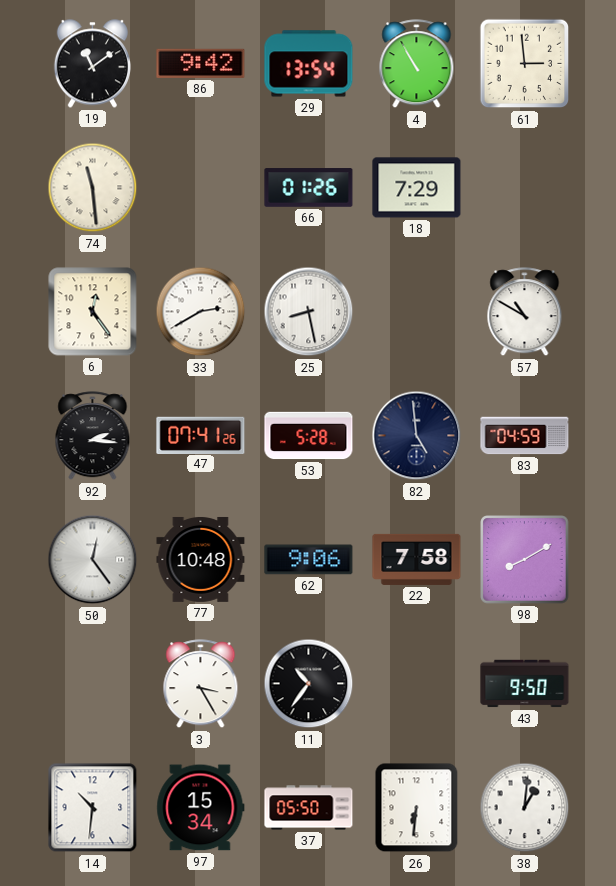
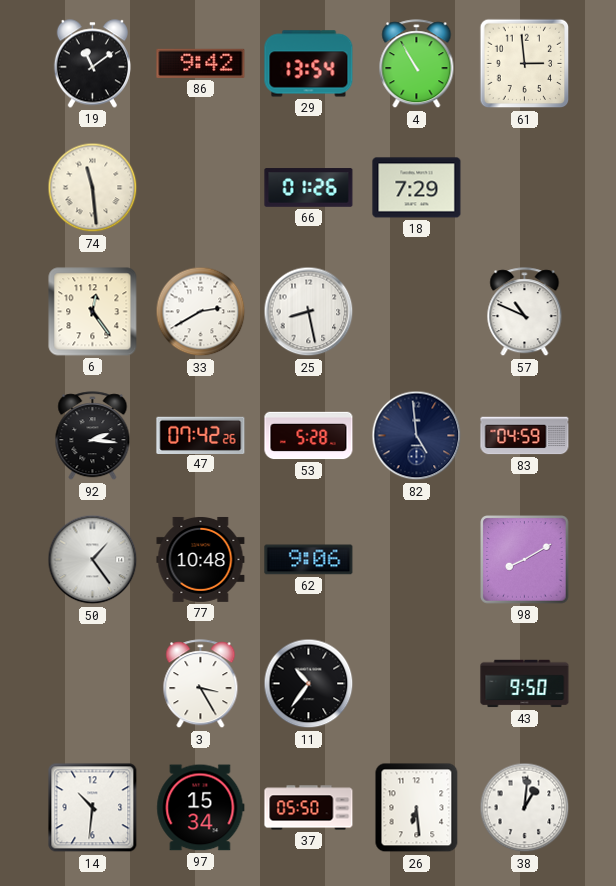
57: 10:50 -> 10:49 (525, 312)
47: 07:41 -> 07:42 (201, 435)
50: 12:24 -> 1:24 (93, 560)
22: 7:58 -> none (417, 559)
26: 6:31 -> 6:29 (417, 808)
